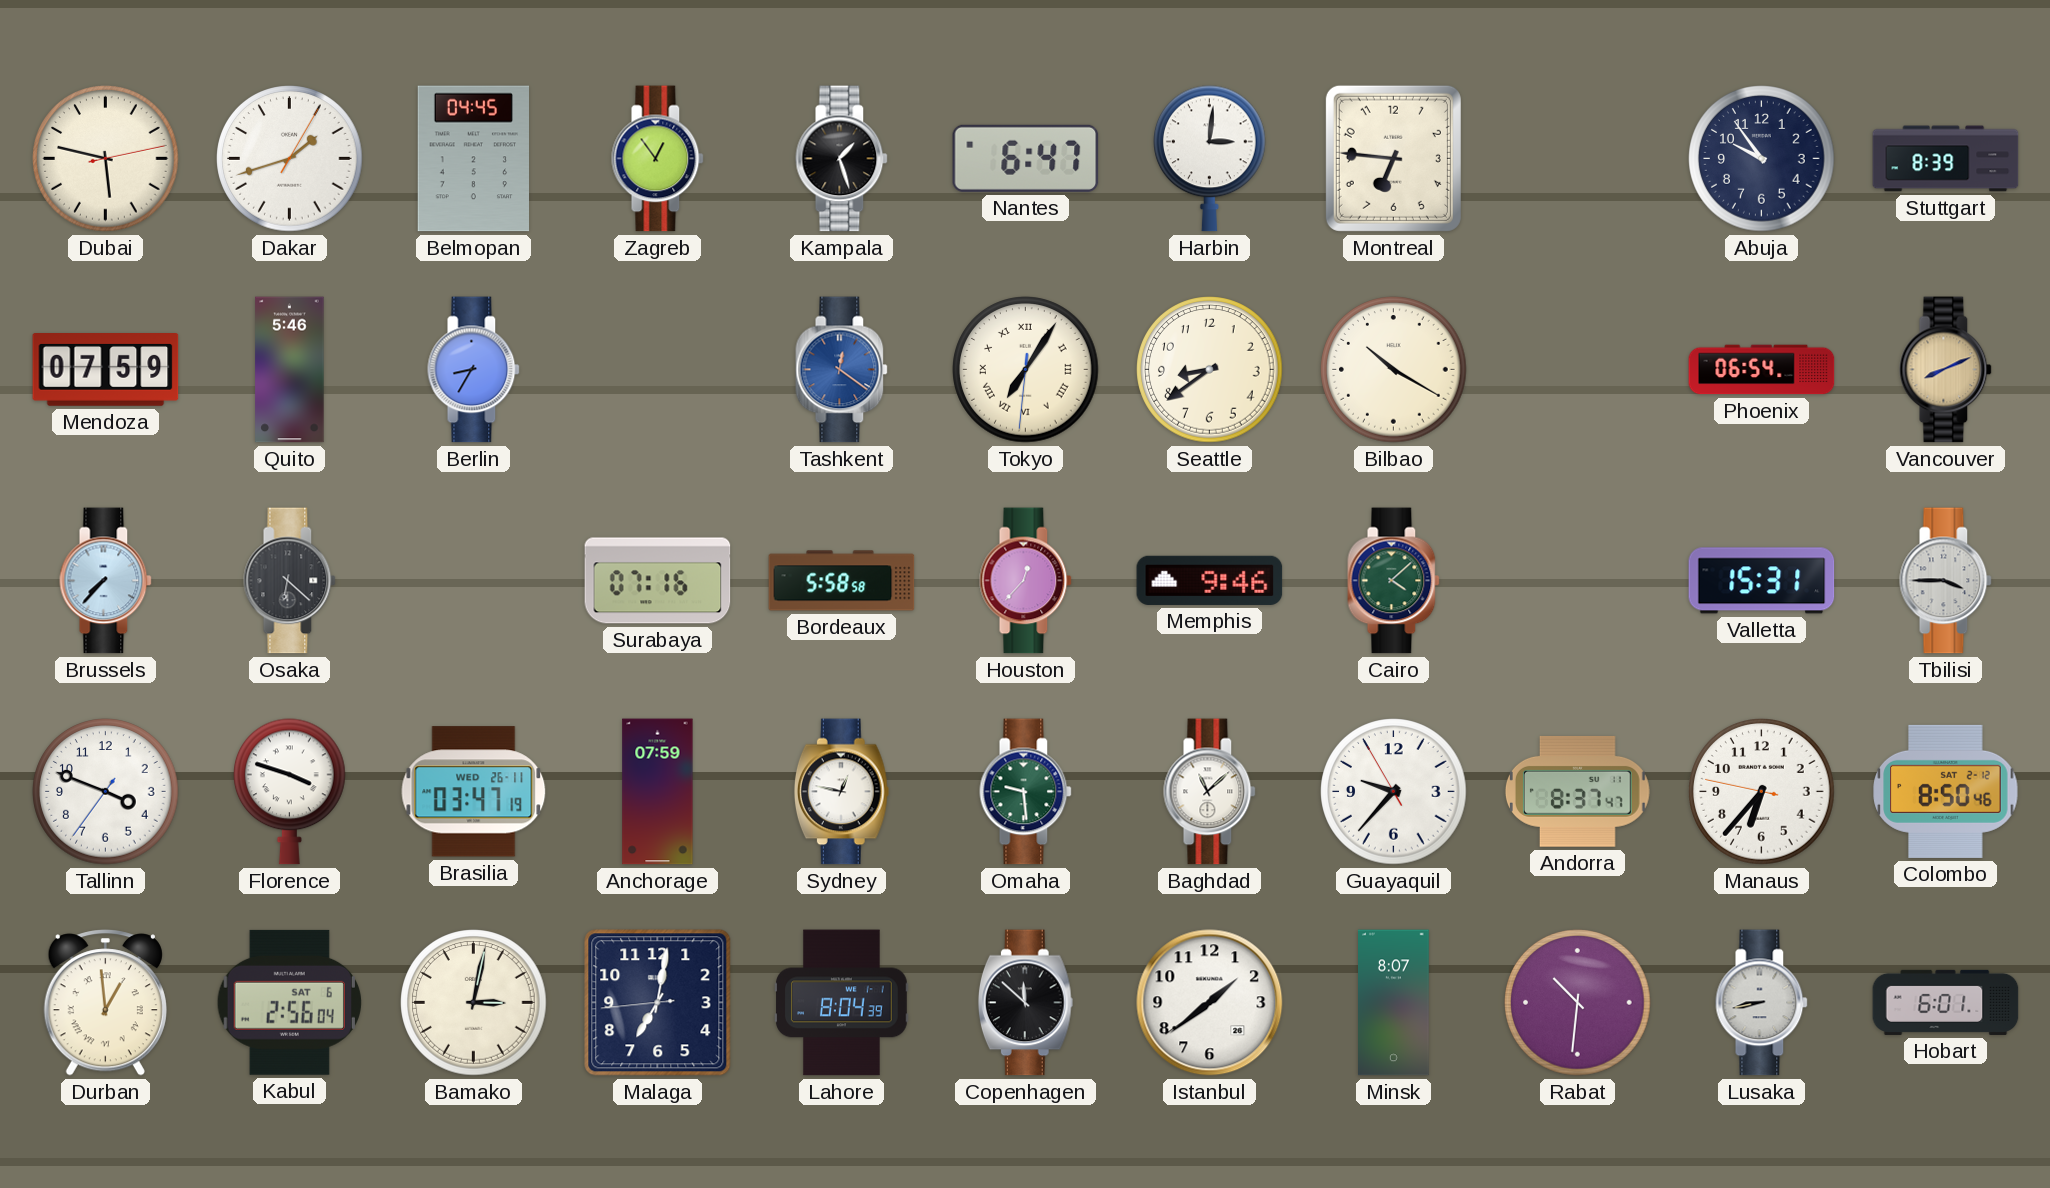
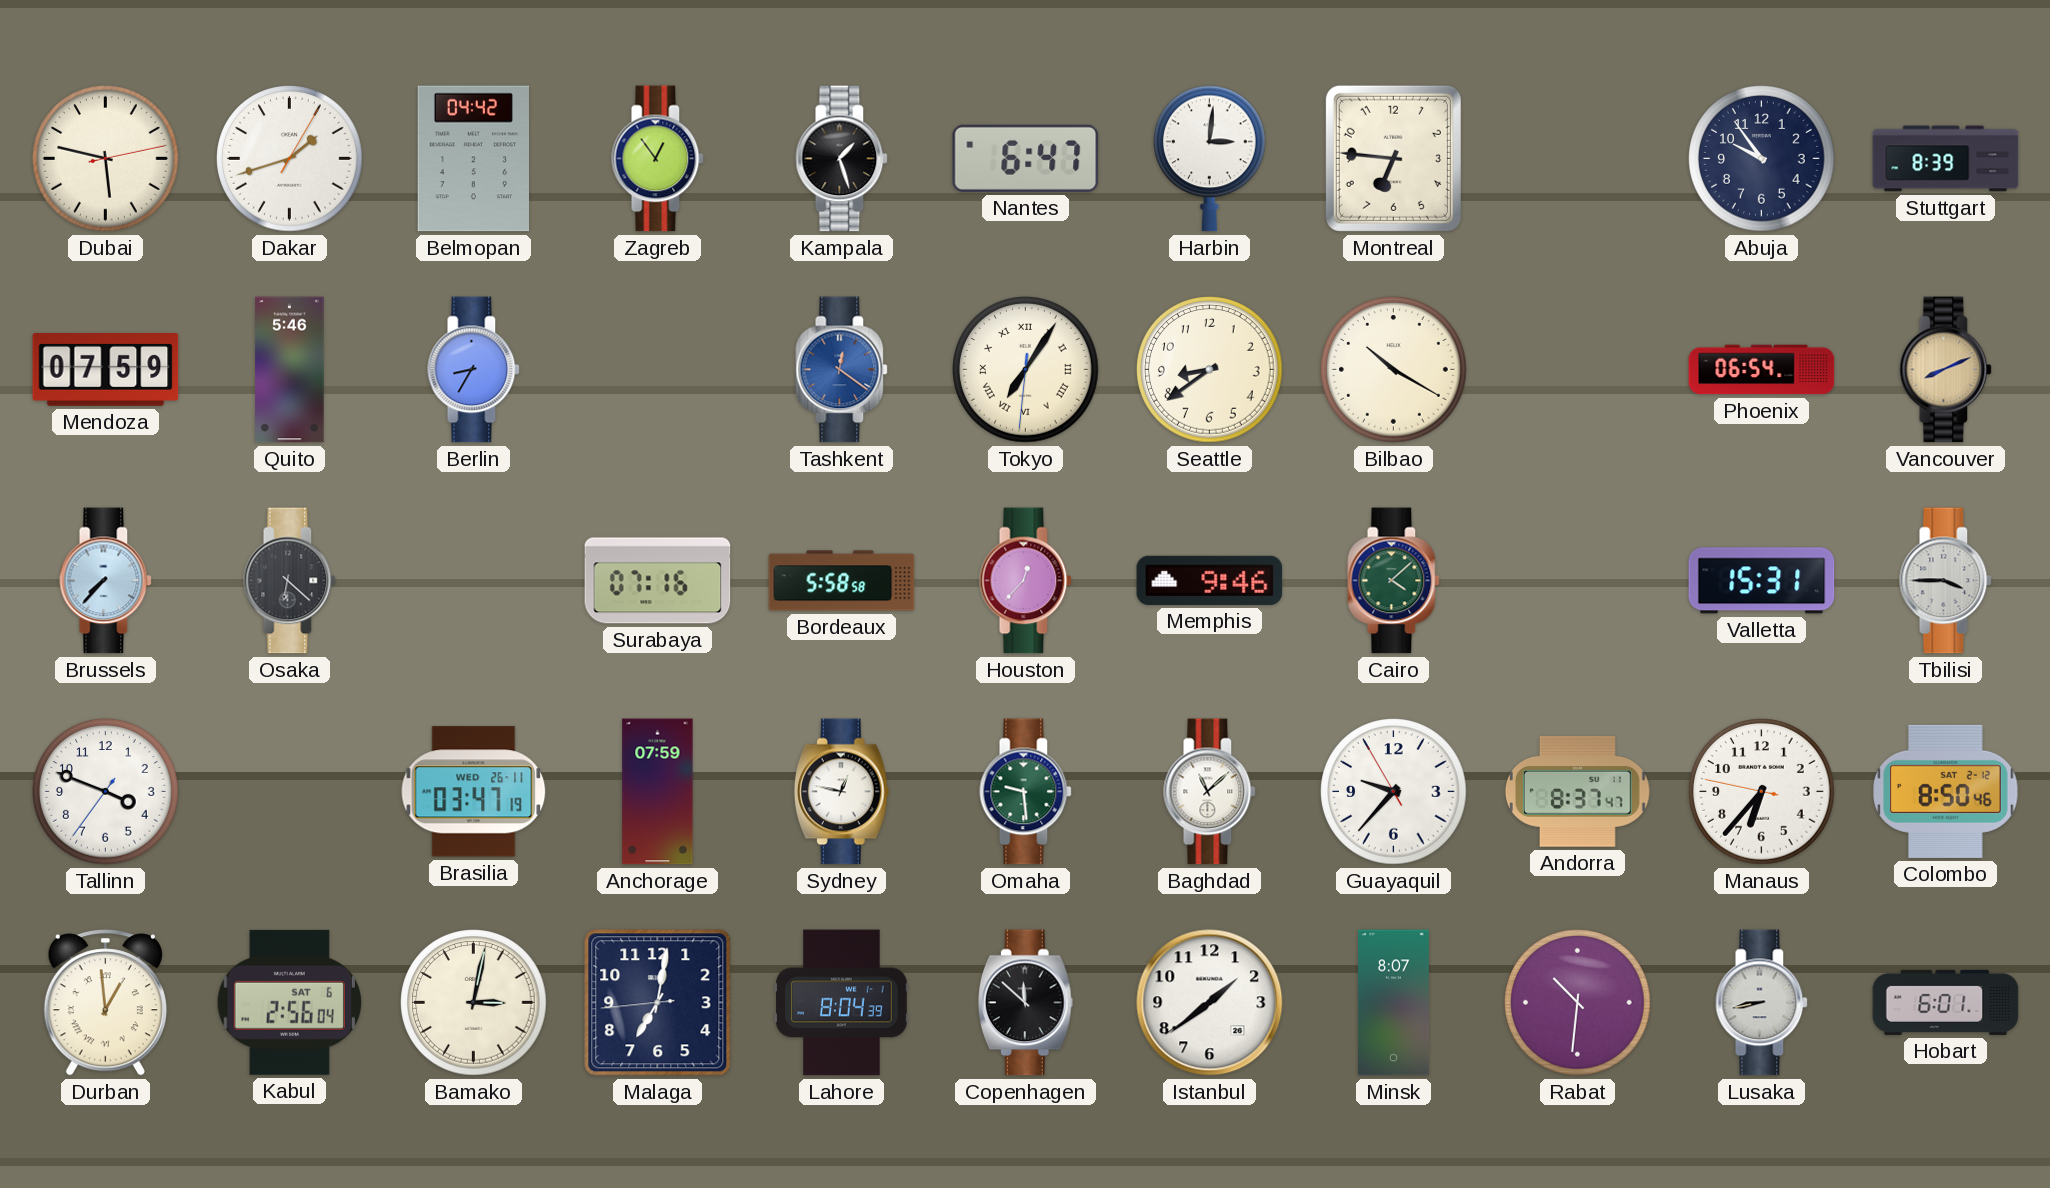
Belmopan: 04:45 -> 04:42 (474, 159)
Florence: 3:48 -> none (290, 792)
